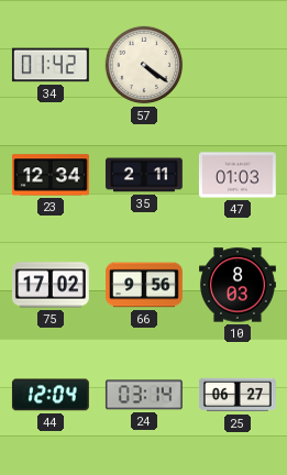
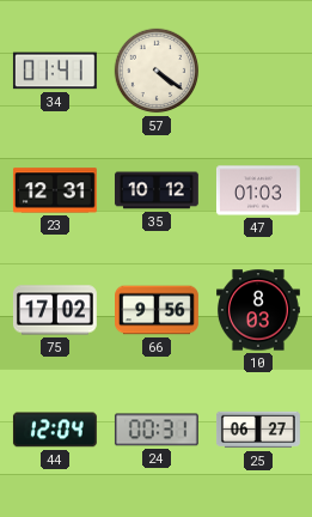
34: 01:42 -> 01:41 (55, 71)
23: 12:34 -> 12:31 (55, 190)
35: 2:11 -> 10:12 (157, 190)
24: 03:14 -> 00:31 (157, 430)
